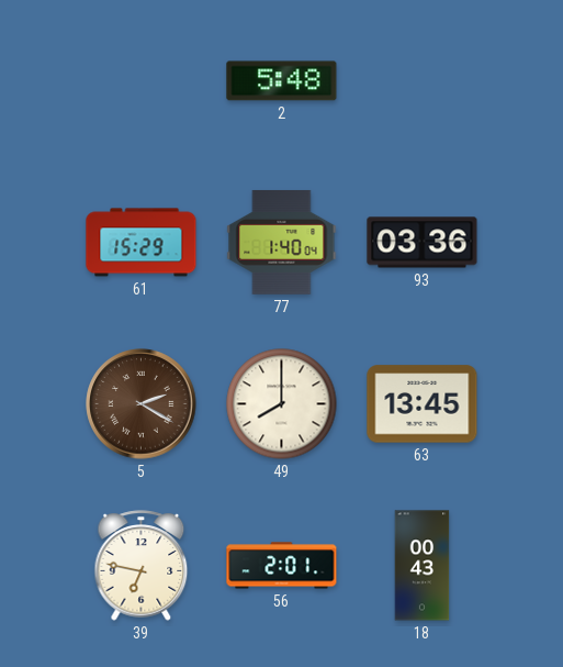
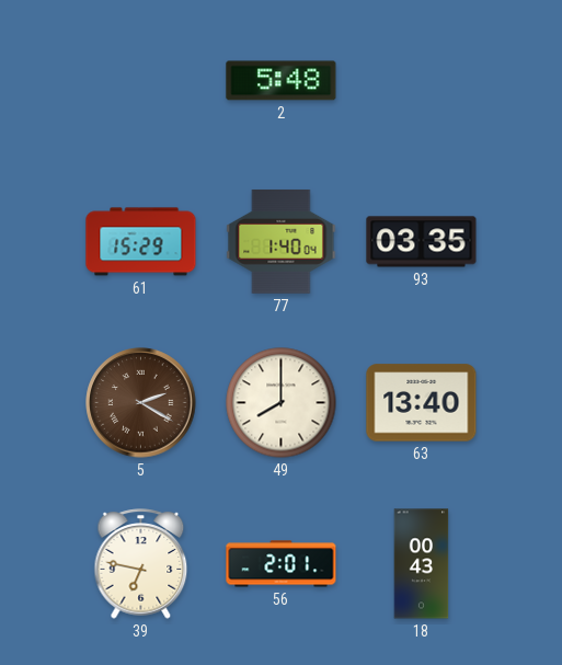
93: 03:36 -> 03:35 (422, 242)
63: 13:45 -> 13:40 (422, 403)
